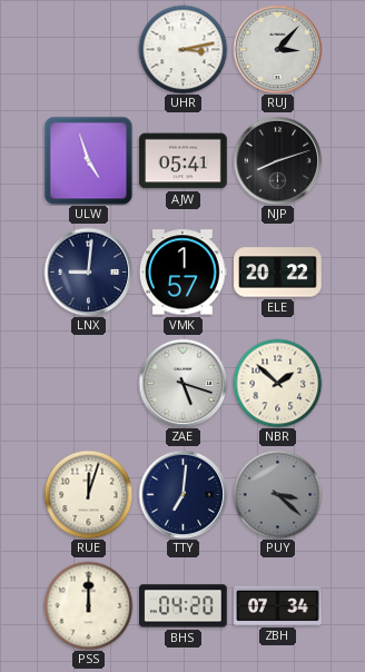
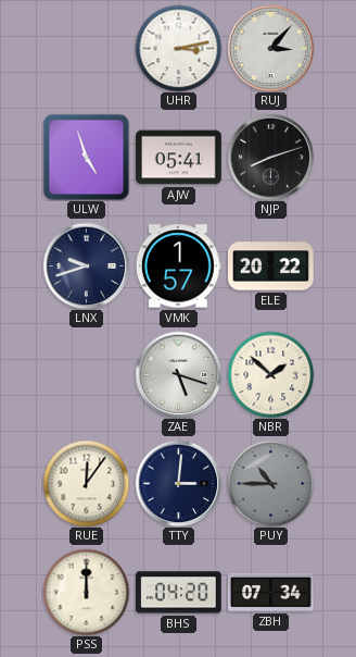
LNX: 9:01 -> 9:42 (86, 265)
RUE: 12:03 -> 12:06 (86, 483)
TTY: 7:01 -> 3:01 (178, 483)
PUY: 3:22 -> 10:45 (270, 483)
